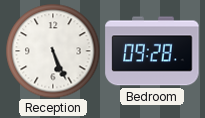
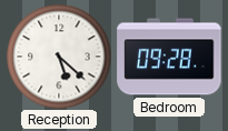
Reception: 5:26 -> 5:22 (59, 57)
